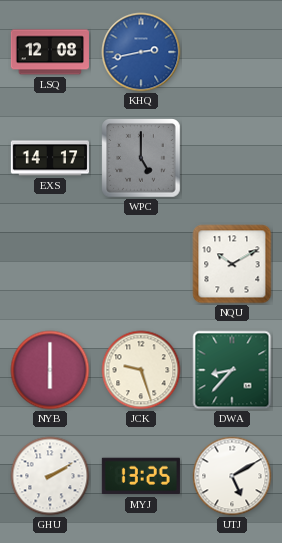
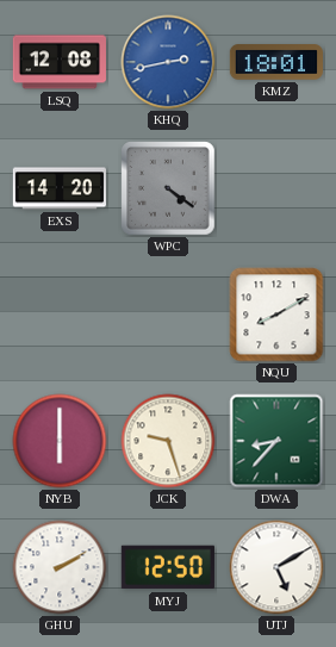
KMZ: none -> 18:01 (276, 62)
EXS: 14:17 -> 14:20 (58, 188)
WPC: 5:00 -> 4:21 (168, 188)
NQU: 10:10 -> 8:10 (276, 315)
MYJ: 13:25 -> 12:50 (168, 567)
